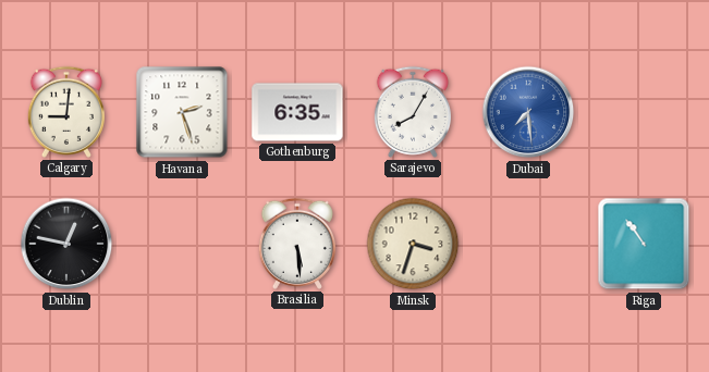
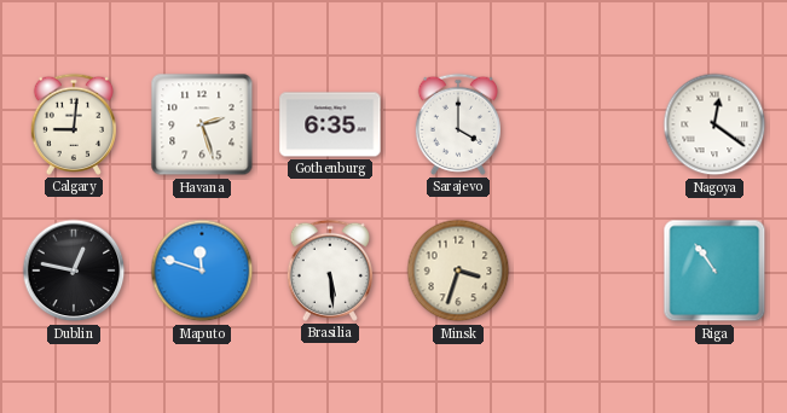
Sarajevo: 8:05 -> 4:00 (458, 124)
Dubai: 7:29 -> none (528, 112)
Nagoya: none -> 12:21 (714, 124)
Maputo: none -> 11:48 (202, 271)
